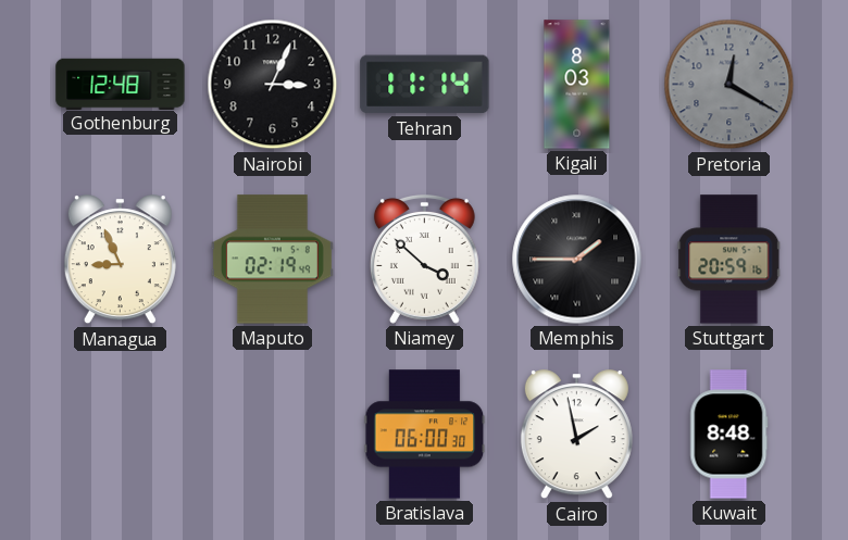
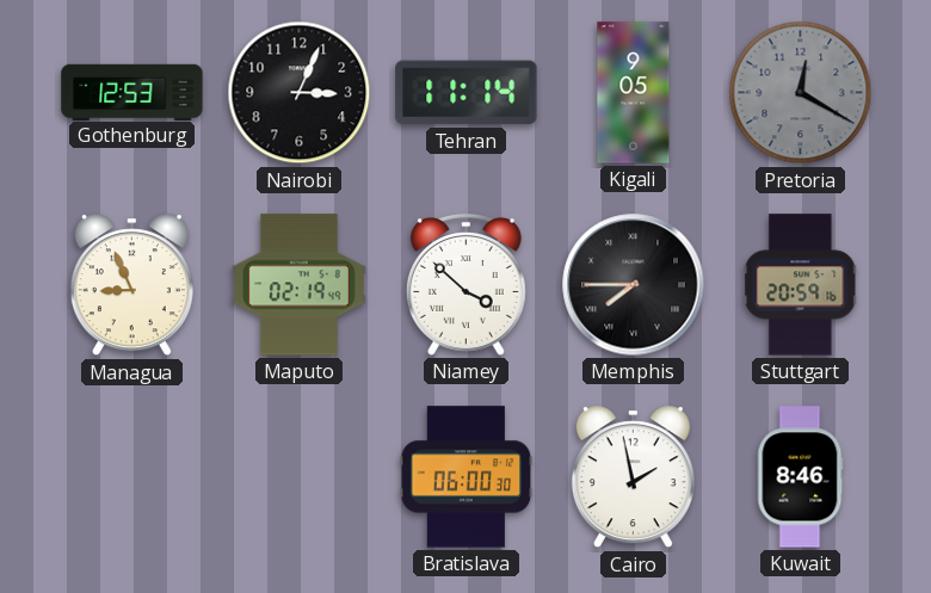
Gothenburg: 12:48 -> 12:53 (132, 92)
Kigali: 8:03 -> 9:05 (634, 93)
Memphis: 1:45 -> 7:45 (634, 285)
Kuwait: 8:48 -> 8:46 (801, 477)
